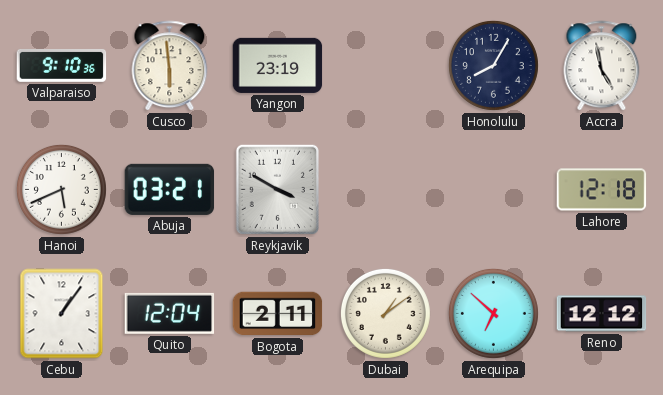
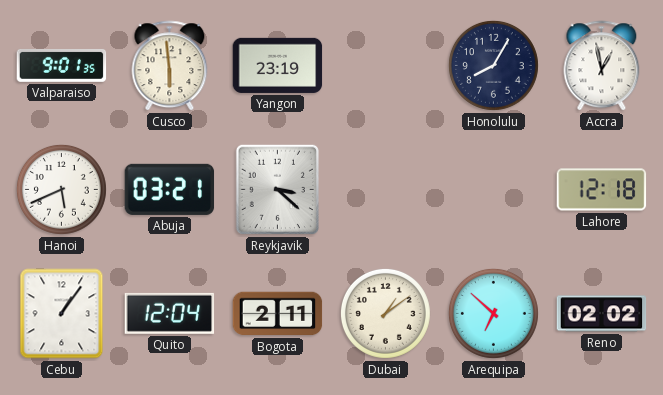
Valparaiso: 9:10 -> 9:01 (62, 65)
Accra: 4:58 -> 12:58 (602, 66)
Reykjavik: 3:50 -> 3:22 (277, 189)
Reno: 12:12 -> 02:02 (602, 314)
